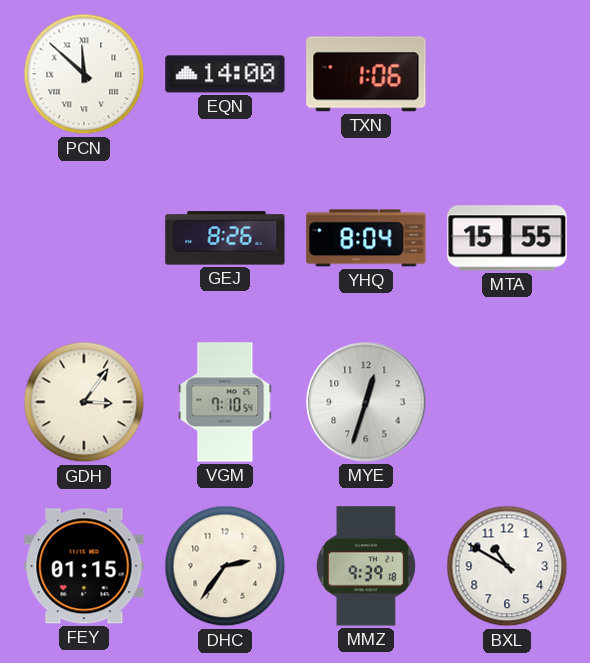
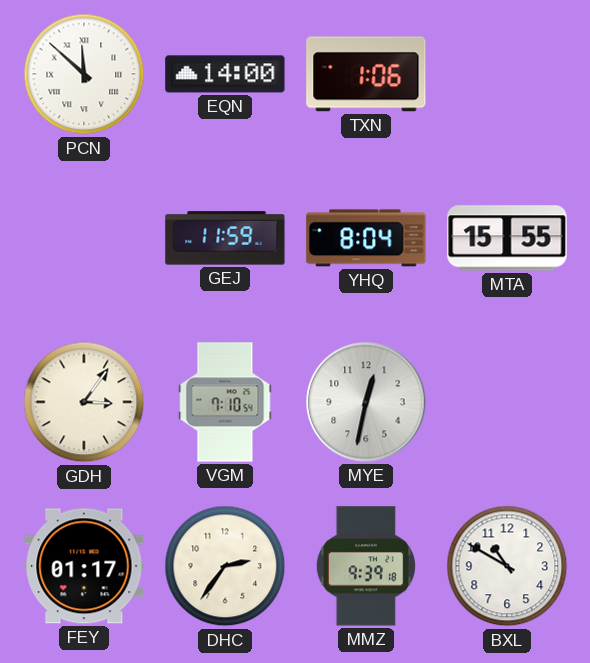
GEJ: 8:26 -> 11:59 (225, 238)
MYE: 12:33 -> 12:32 (366, 402)
FEY: 01:15 -> 01:17 (84, 566)
